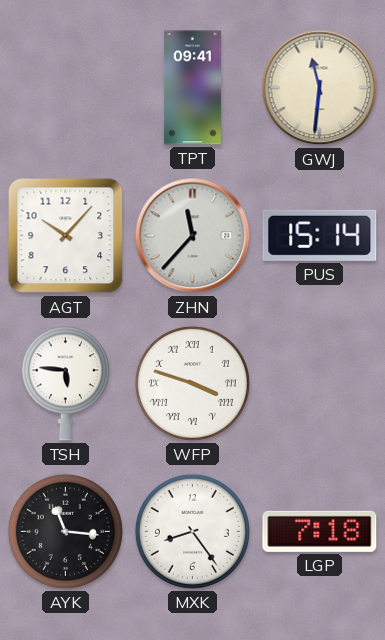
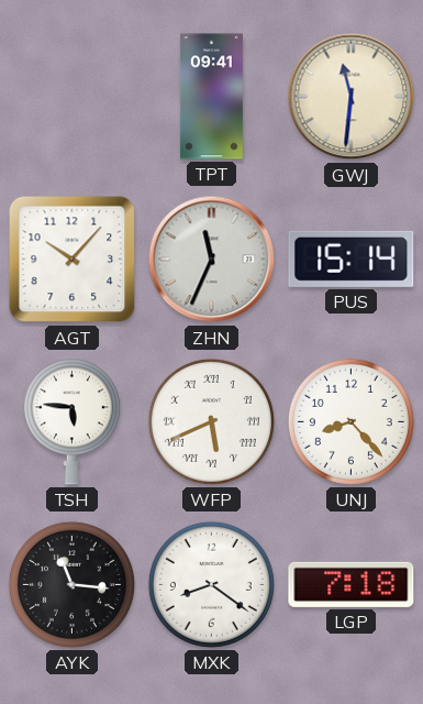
ZHN: 11:37 -> 11:34 (212, 260)
WFP: 3:48 -> 5:41 (211, 421)
UNJ: none -> 8:23 (350, 421)
MXK: 8:24 -> 8:21 (211, 584)
